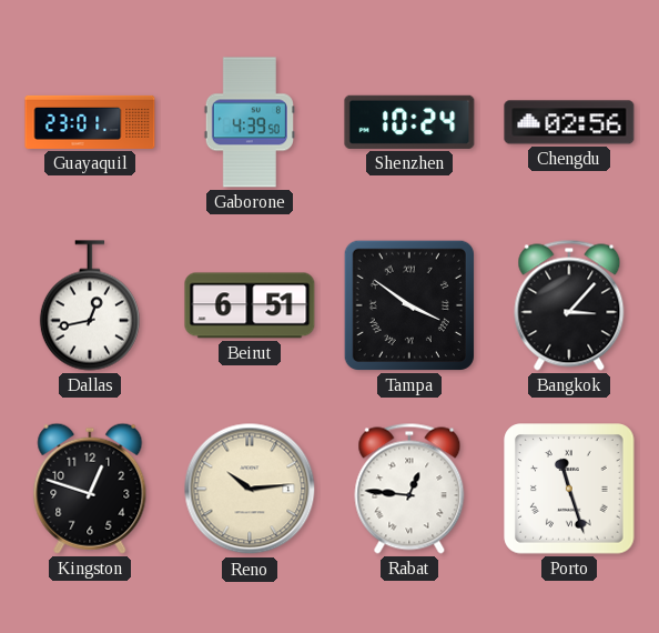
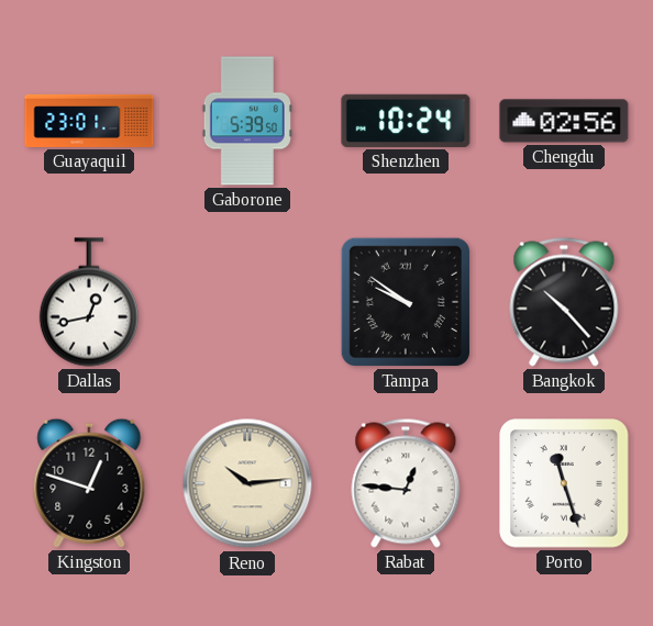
Gaborone: 4:39 -> 5:39 (247, 121)
Beirut: 6:51 -> none (250, 305)
Tampa: 3:51 -> 9:51 (406, 302)
Bangkok: 3:07 -> 10:23 (564, 302)
